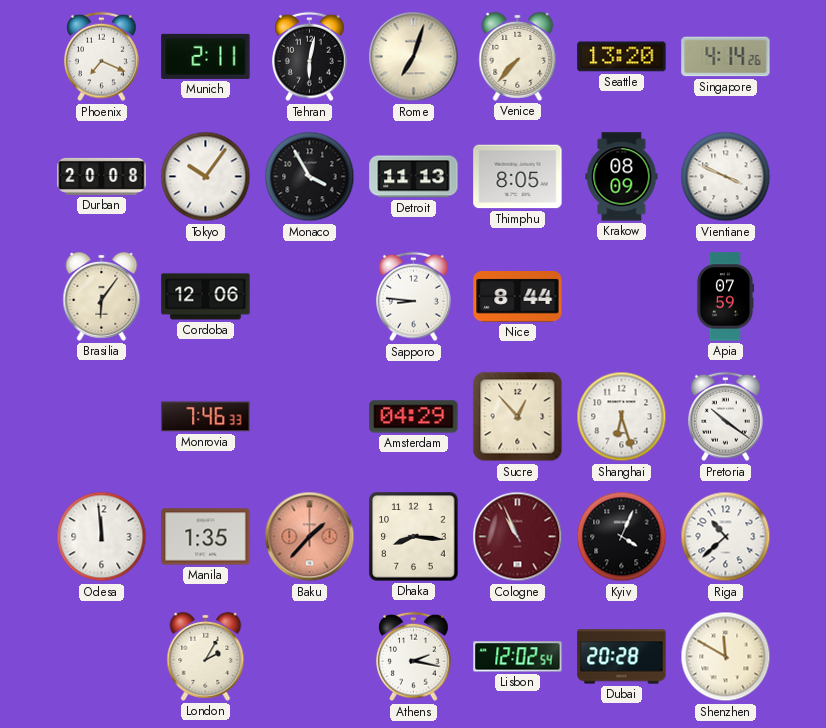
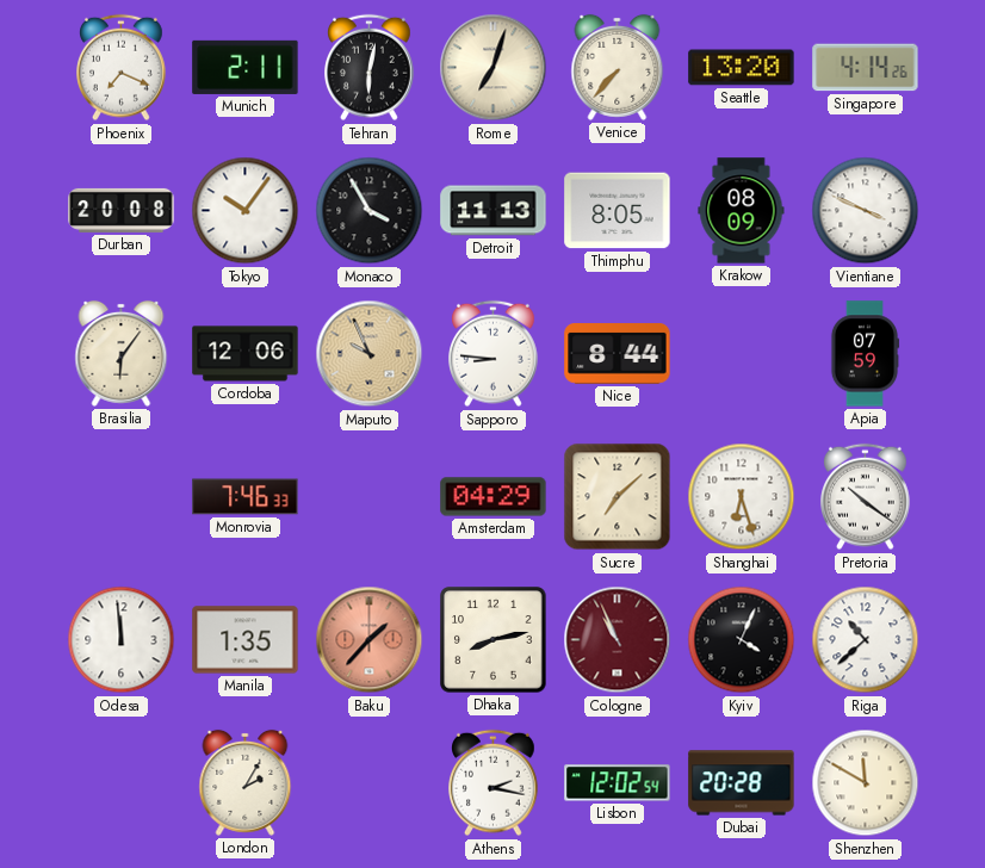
Maputo: none -> 9:56 (370, 354)
Sucre: 12:53 -> 7:08 (618, 497)
Dhaka: 8:16 -> 8:13 (494, 640)
